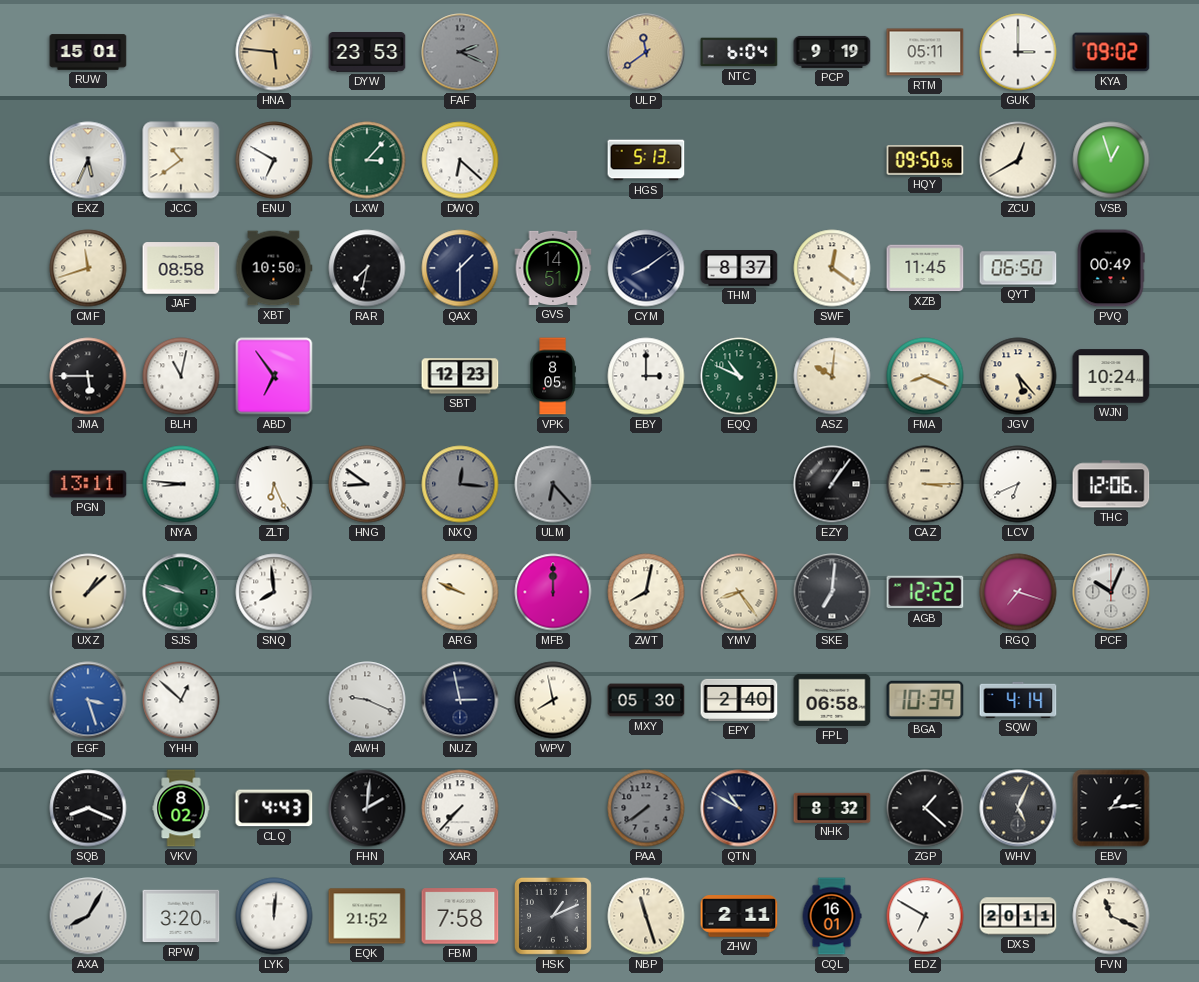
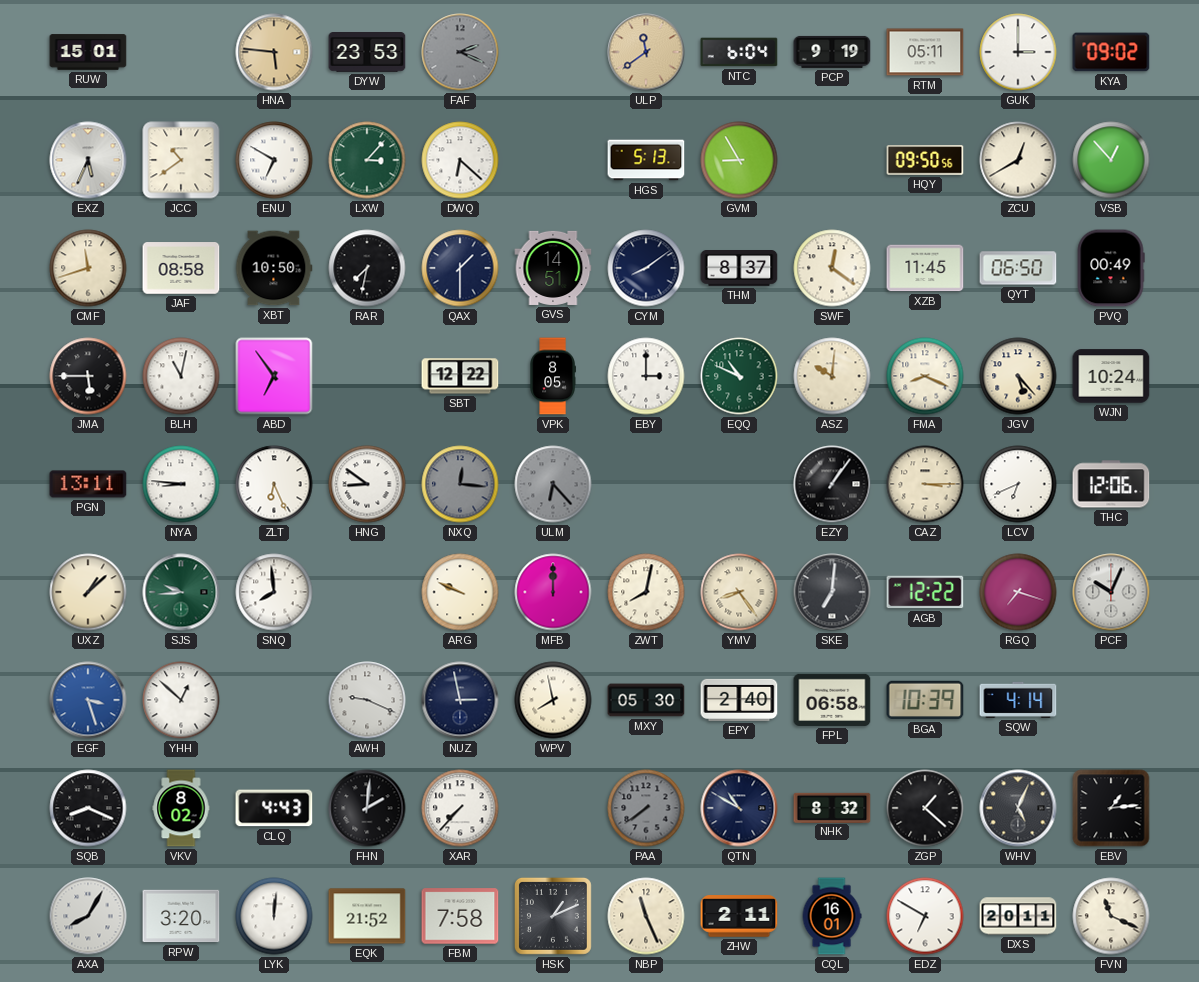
GVM: none -> 8:55 (739, 160)
VSB: 12:57 -> 12:53 (1111, 160)
SBT: 12:23 -> 12:22 (460, 376)
SJS: 9:48 -> 9:44 (181, 592)
NBP: 11:27 -> 11:26 (646, 916)
